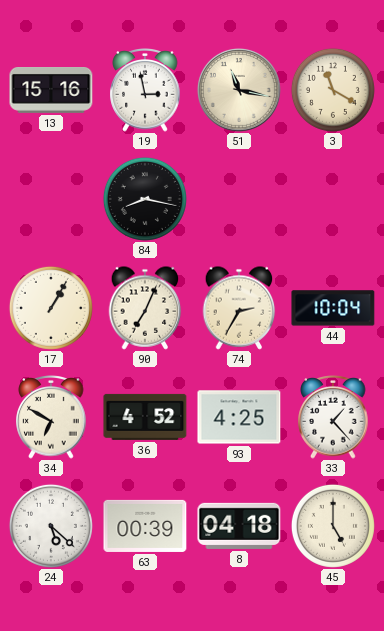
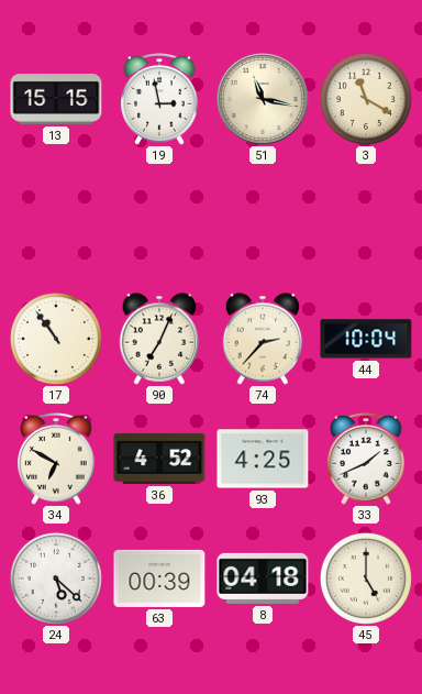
13: 15:16 -> 15:15 (56, 100)
84: 8:17 -> none (145, 199)
17: 1:05 -> 10:54 (56, 339)
74: 2:35 -> 2:37 (263, 339)
33: 1:23 -> 1:41 (366, 460)
